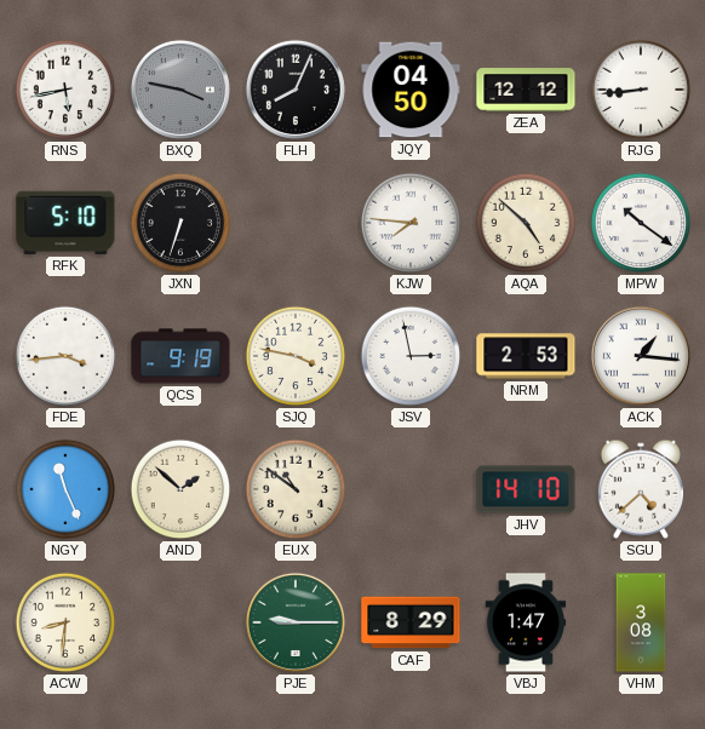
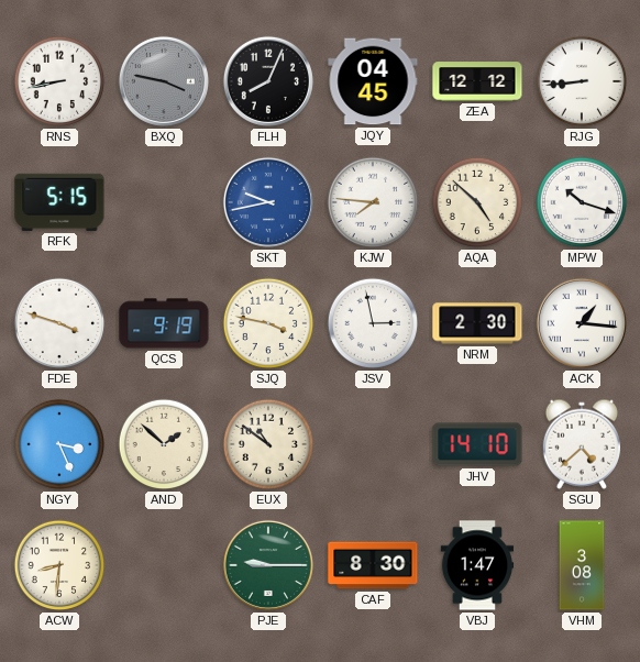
RNS: 5:43 -> 8:43 (59, 81)
JQY: 04:50 -> 04:45 (373, 81)
RFK: 5:10 -> 5:15 (59, 202)
JXN: 6:33 -> none (180, 223)
SKT: none -> 9:43 (268, 202)
MPW: 10:21 -> 10:18 (582, 202)
FDE: 3:44 -> 3:48 (59, 323)
NRM: 2:53 -> 2:30 (477, 323)
NGY: 11:26 -> 3:26 (59, 444)
CAF: 8:29 -> 8:30 (373, 565)
